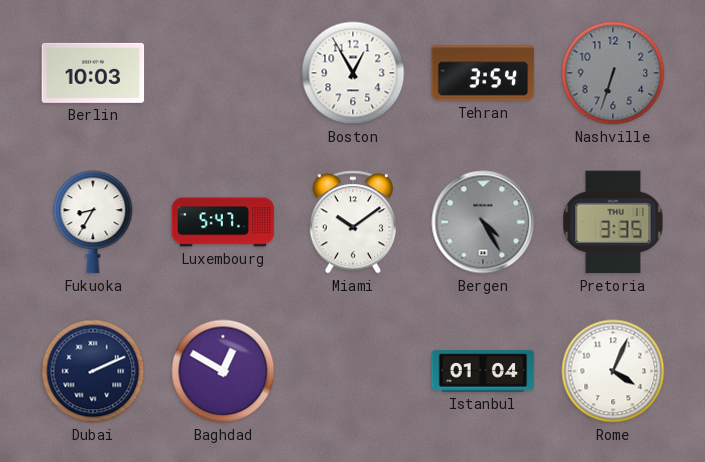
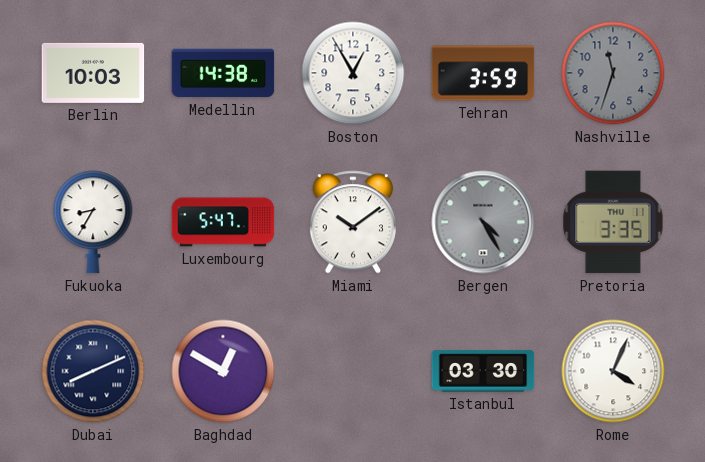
Medellin: none -> 14:38 (223, 73)
Tehran: 3:54 -> 3:59 (483, 73)
Nashville: 6:33 -> 11:33 (613, 73)
Dubai: 2:11 -> 8:11 (93, 371)
Istanbul: 01:04 -> 03:30 (483, 371)
